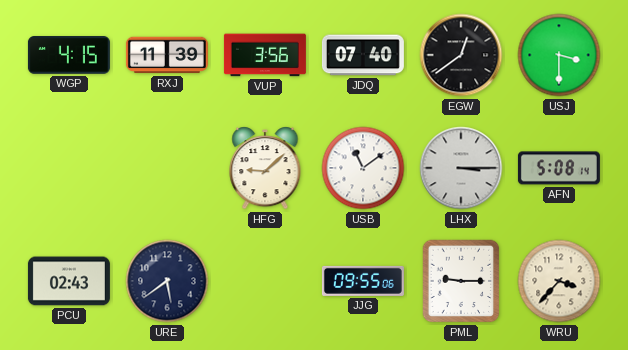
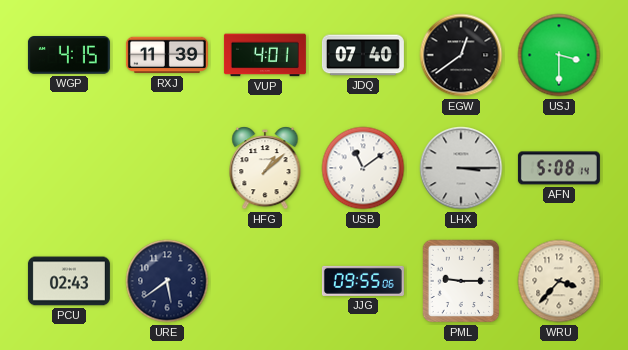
VUP: 3:56 -> 4:01 (265, 55)
HFG: 9:08 -> 1:08 (265, 168)
